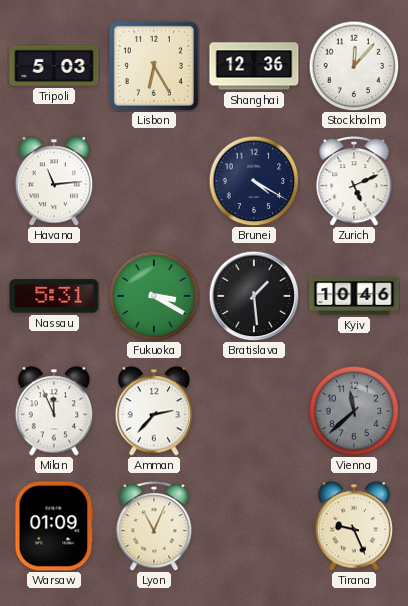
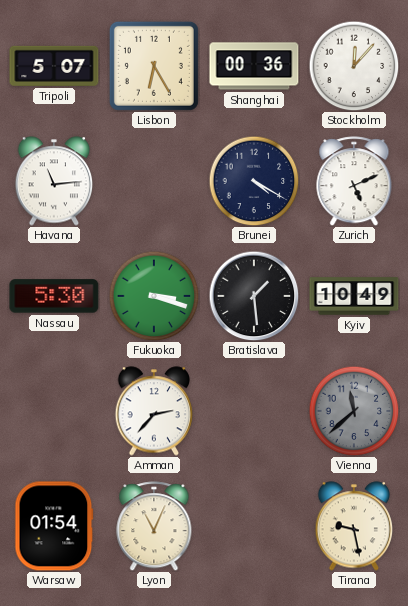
Tripoli: 5:03 -> 5:07 (54, 66)
Shanghai: 12:36 -> 00:36 (254, 66)
Nassau: 5:31 -> 5:30 (54, 296)
Fukuoka: 3:20 -> 3:18 (154, 296)
Kyiv: 10:46 -> 10:49 (354, 296)
Milan: 11:56 -> none (54, 411)
Warsaw: 01:09 -> 01:54 (54, 526)
Tirana: 9:26 -> 9:28 (354, 526)
